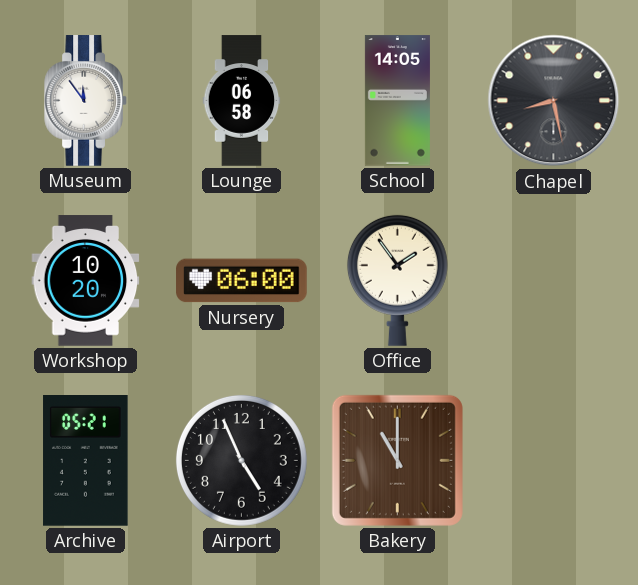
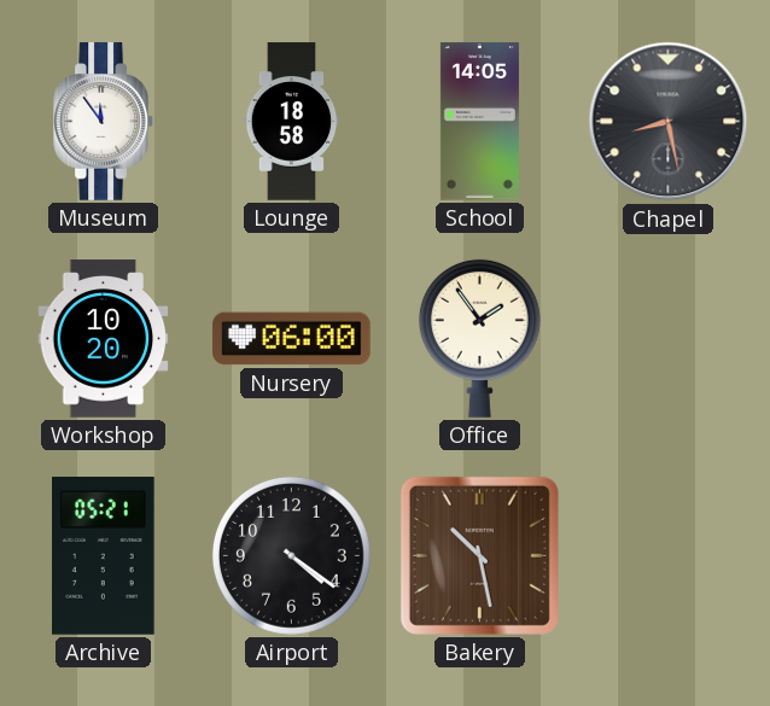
Lounge: 06:58 -> 18:58 (292, 122)
Airport: 4:56 -> 4:21 (291, 555)
Bakery: 11:00 -> 10:28 (479, 555)
